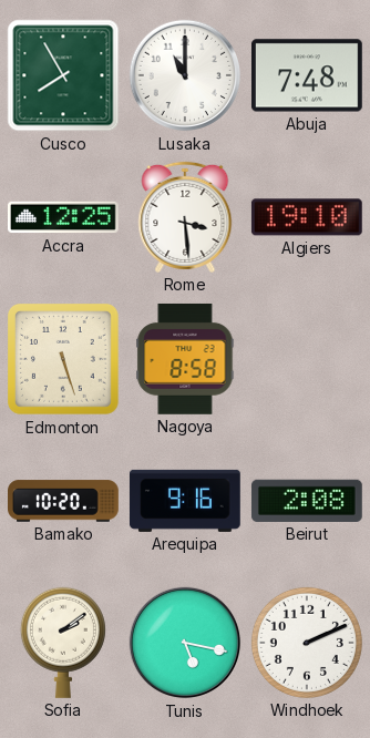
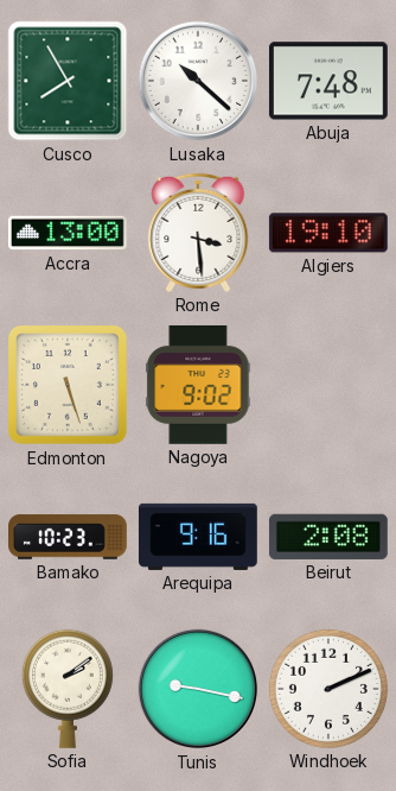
Lusaka: 11:00 -> 10:22 (198, 81)
Accra: 12:25 -> 13:00 (69, 233)
Nagoya: 8:58 -> 9:02 (198, 385)
Bamako: 10:20 -> 10:23 (69, 537)
Tunis: 5:17 -> 9:17 (198, 689)
